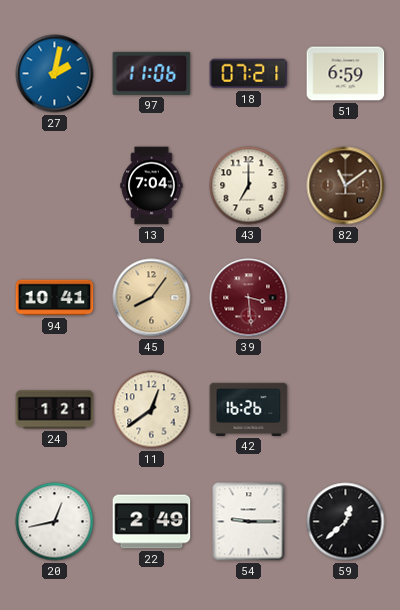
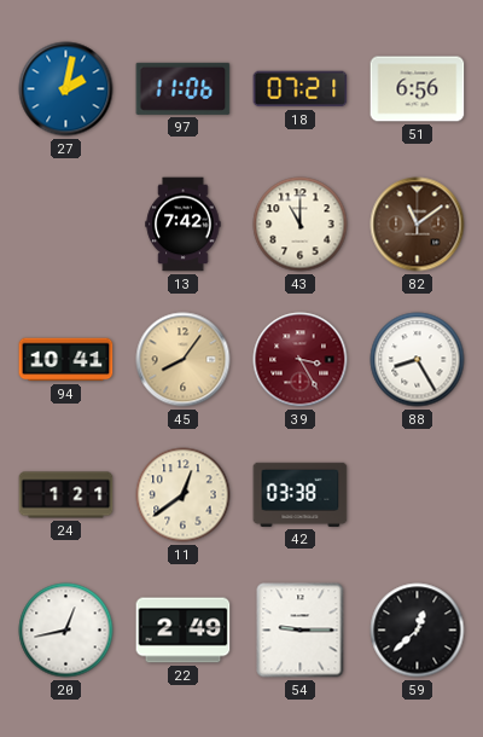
51: 6:59 -> 6:56 (418, 89)
13: 7:04 -> 7:42 (184, 225)
43: 7:00 -> 11:00 (301, 225)
39: 3:29 -> 3:25 (301, 360)
88: none -> 8:25 (418, 360)
42: 16:26 -> 03:38 (301, 494)
